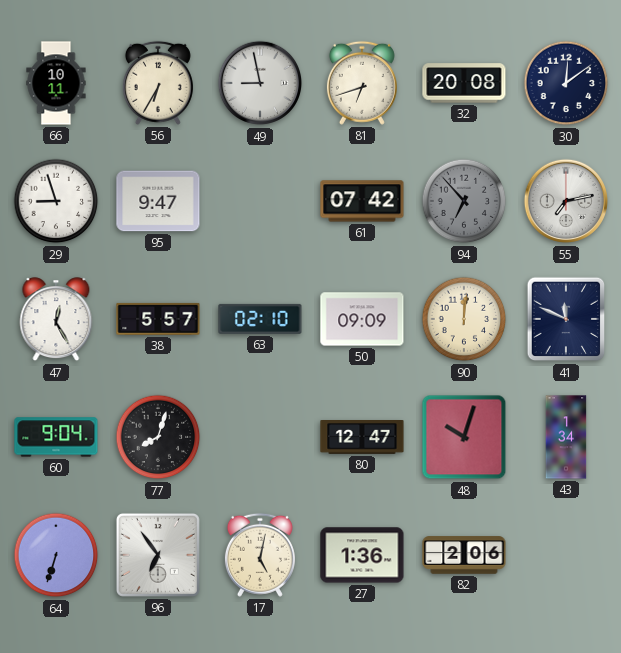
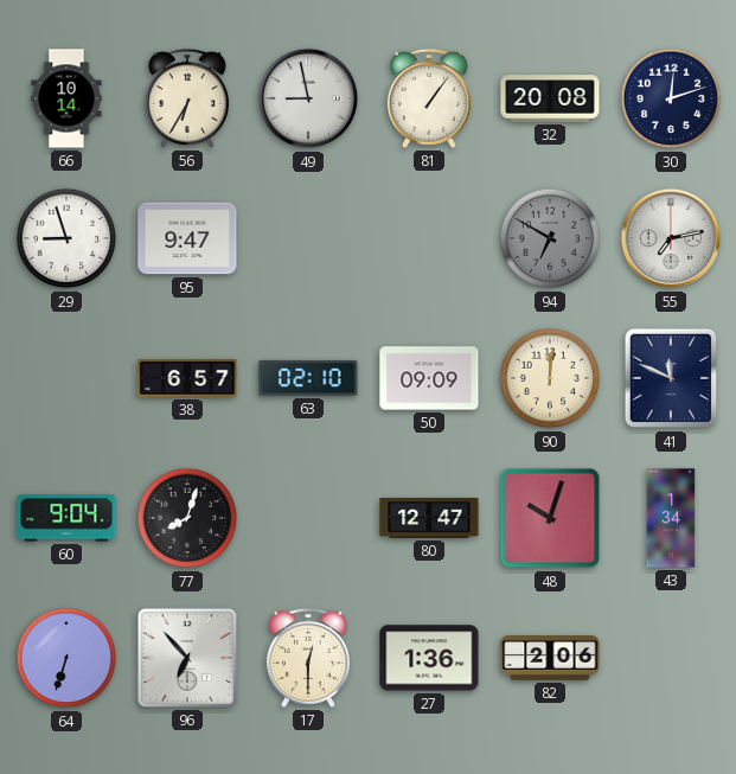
66: 10:11 -> 10:14 (66, 98)
81: 6:42 -> 1:06 (429, 98)
30: 12:09 -> 12:12 (671, 98)
61: 07:42 -> none (362, 201)
94: 6:53 -> 6:50 (550, 238)
47: 12:25 -> none (56, 320)
38: 5:57 -> 6:57 (187, 378)
96: 6:54 -> 6:53 (187, 658)
17: 5:02 -> 12:30 (308, 658)
